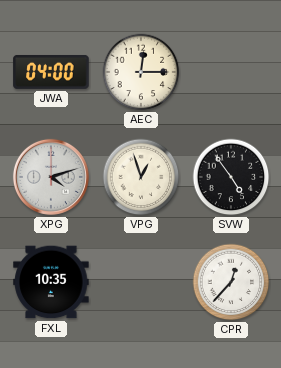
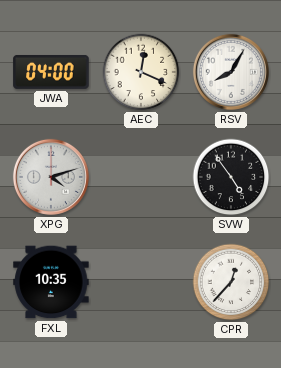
AEC: 12:15 -> 12:19 (141, 72)
RSV: none -> 8:05 (231, 72)
VPG: 12:57 -> none (141, 177)
